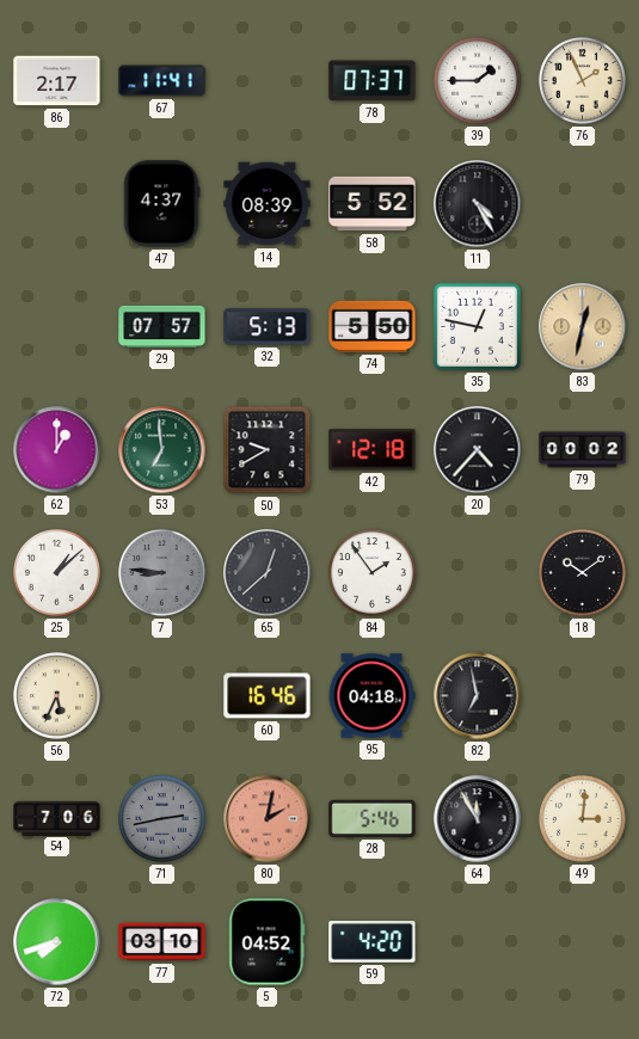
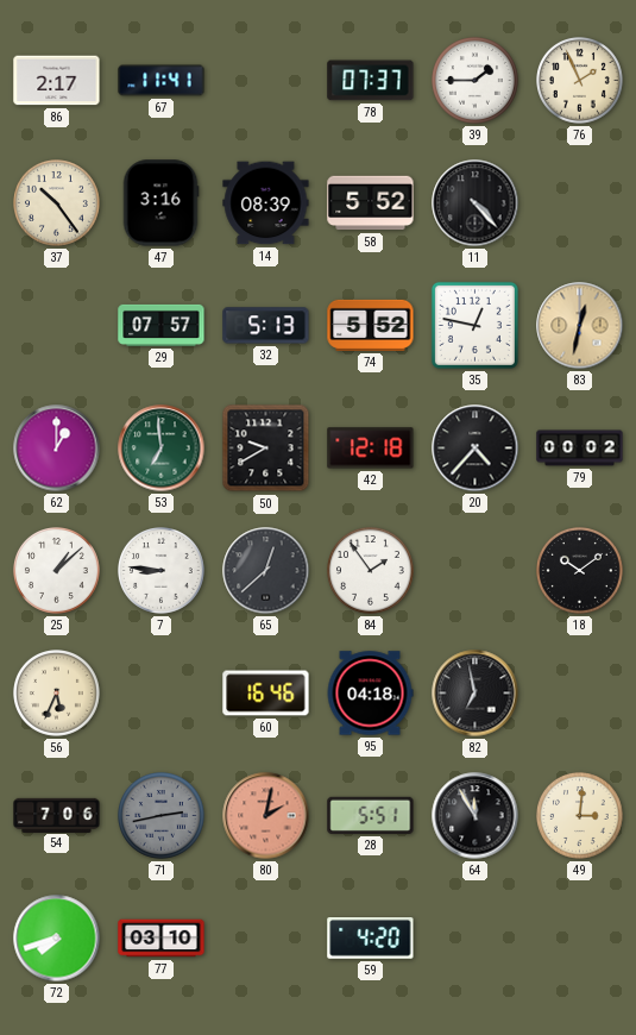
37: none -> 10:24 (57, 203)
47: 4:37 -> 3:16 (160, 203)
11: 4:25 -> 4:23 (476, 203)
74: 5:50 -> 5:52 (371, 325)
7 dial: grey -> white (162, 571)
28: 5:46 -> 5:51 (371, 815)
5: 04:52 -> none (268, 942)
